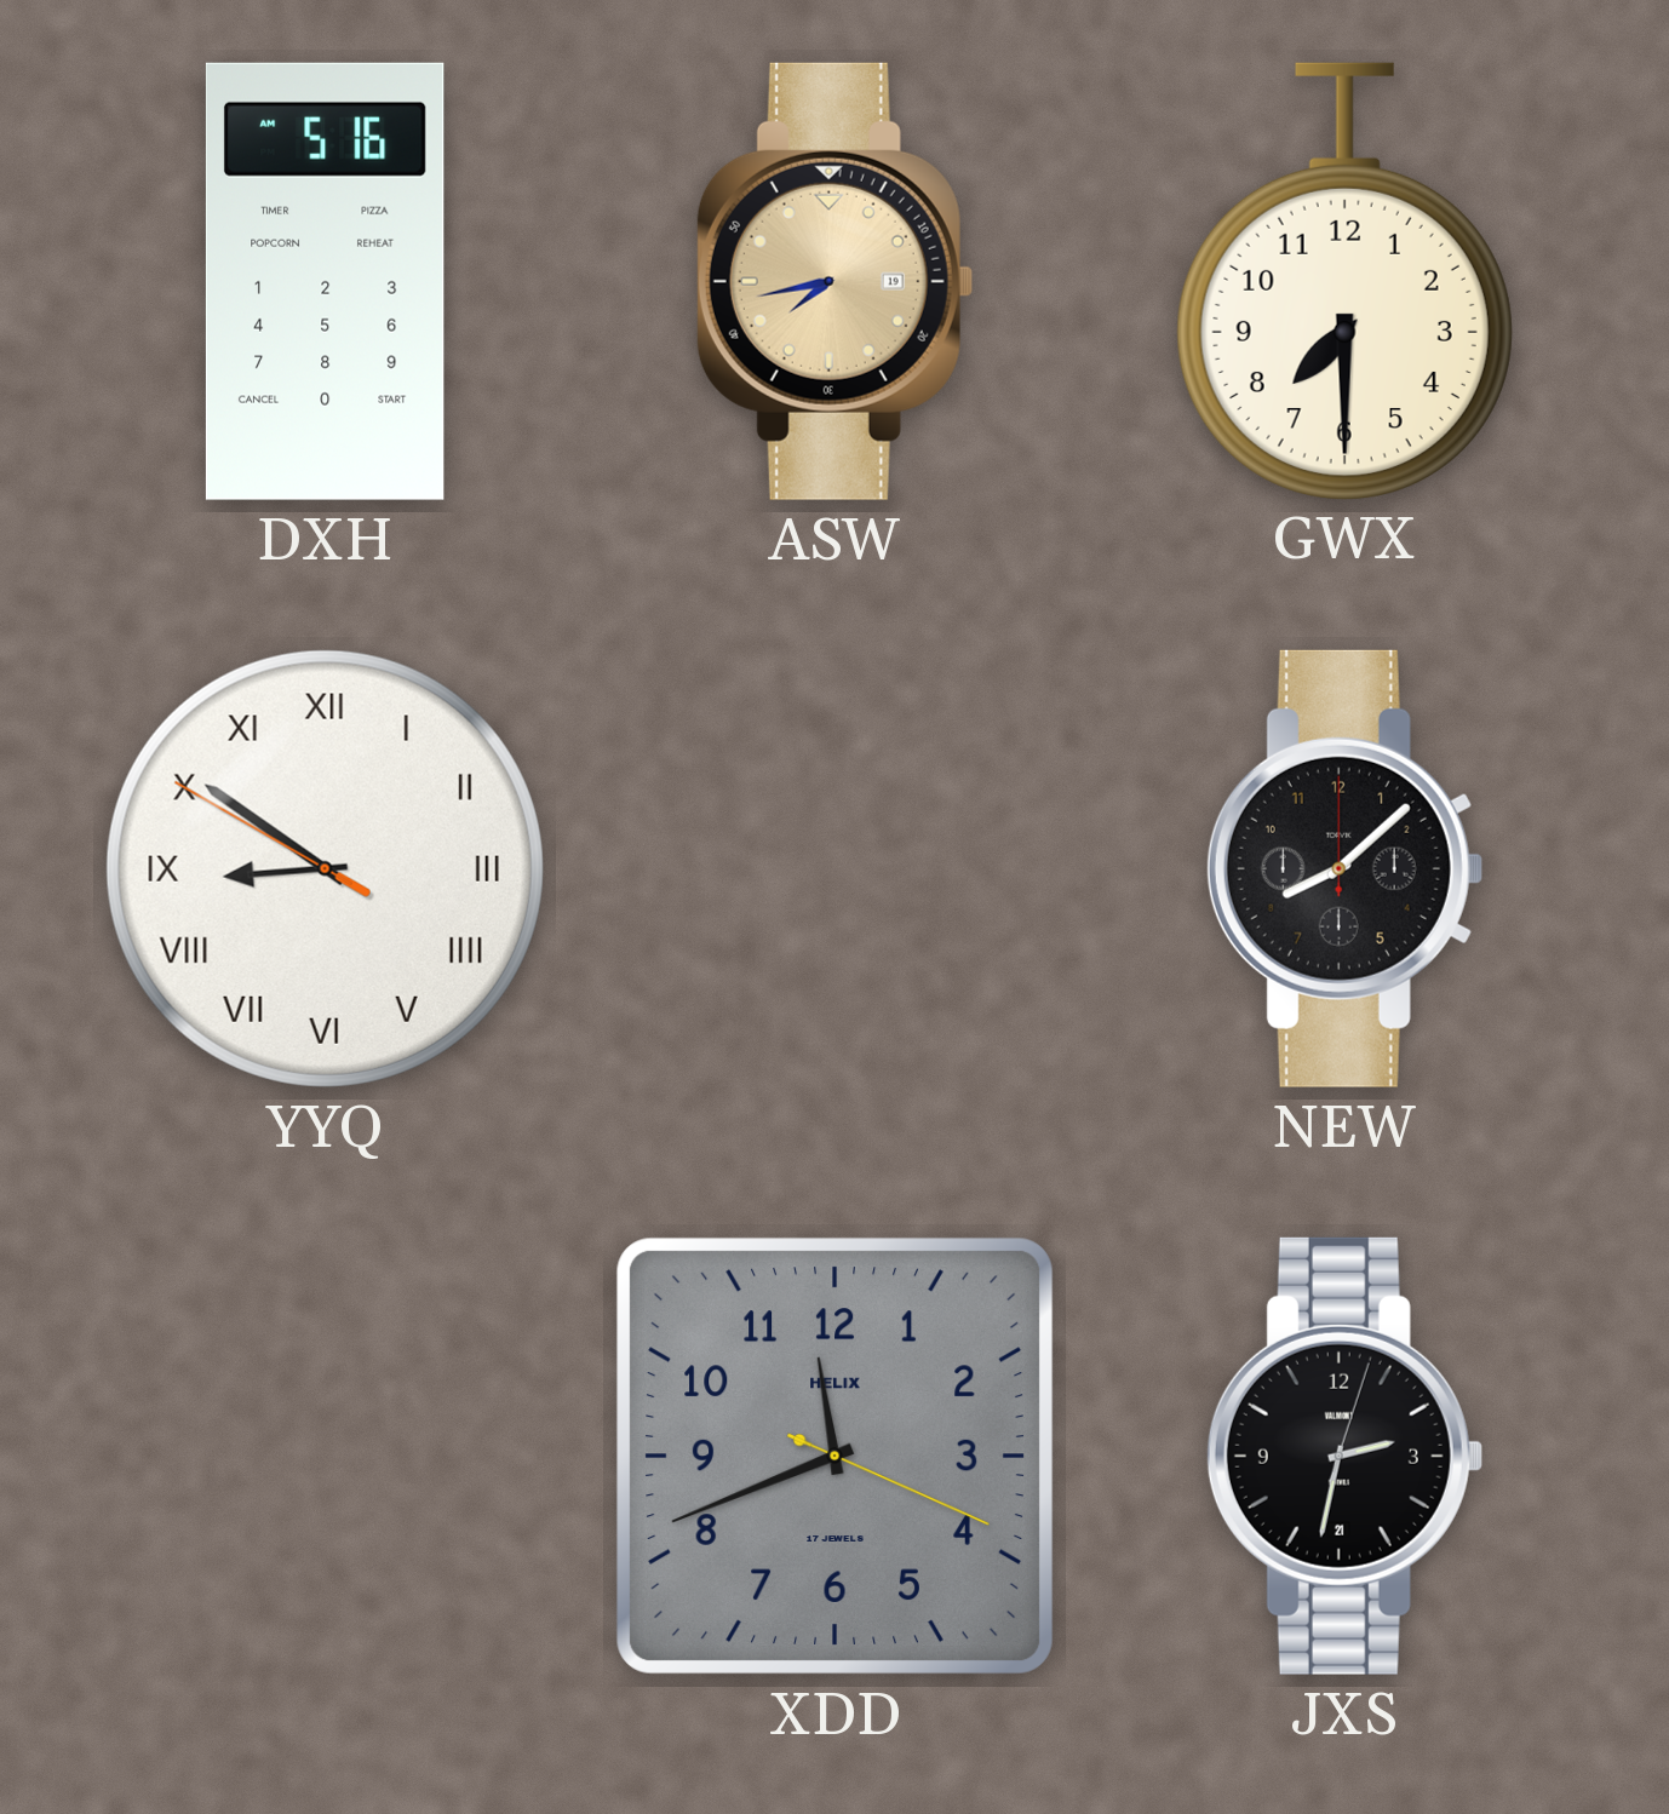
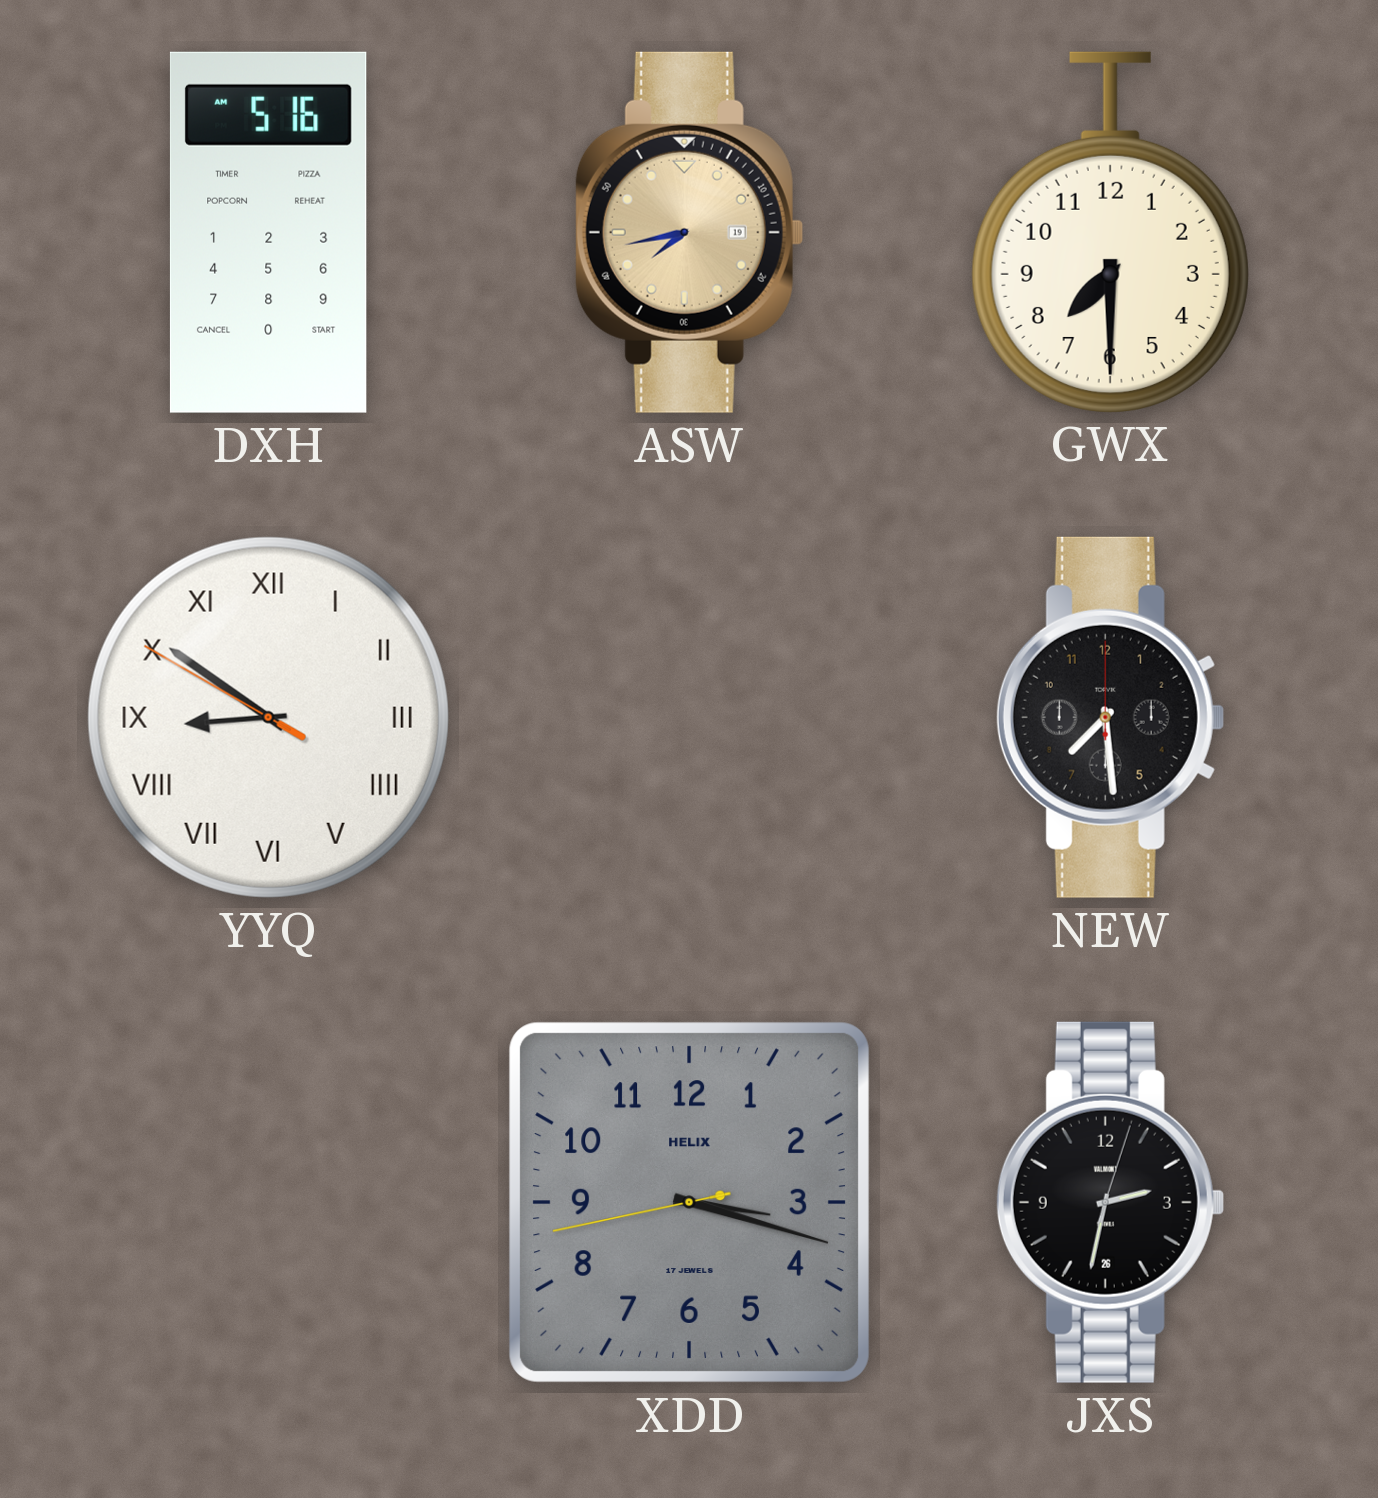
NEW: 8:08 -> 7:29 (1110, 717)
XDD: 11:41 -> 3:17 (689, 1202)
JXS date: 21 -> 26 (1110, 1202)
